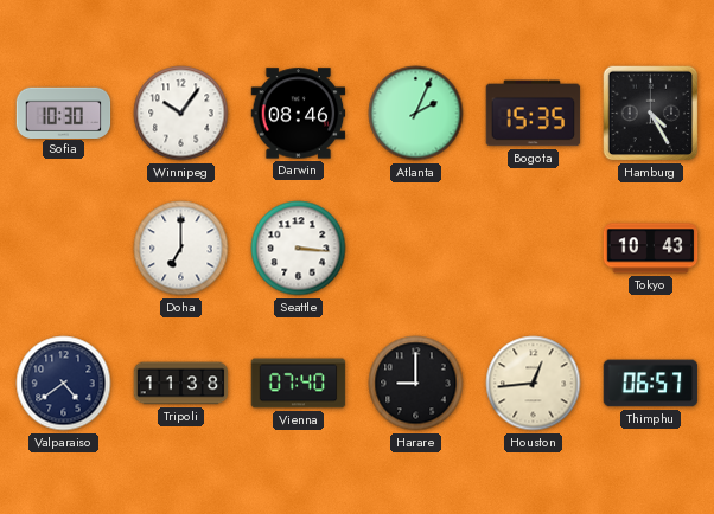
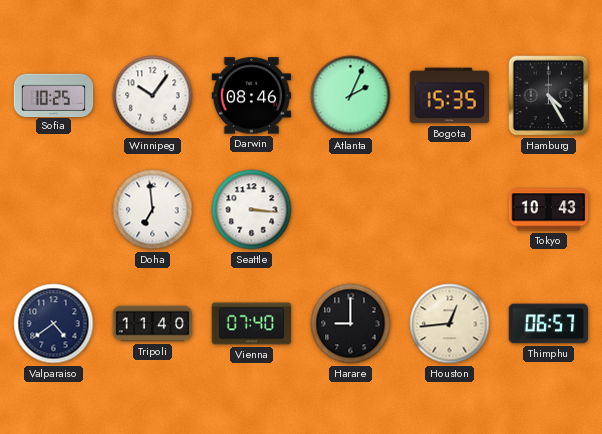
Sofia: 10:30 -> 10:25 (54, 95)
Doha: 7:00 -> 6:59 (153, 210)
Tripoli: 11:38 -> 11:40 (153, 324)
